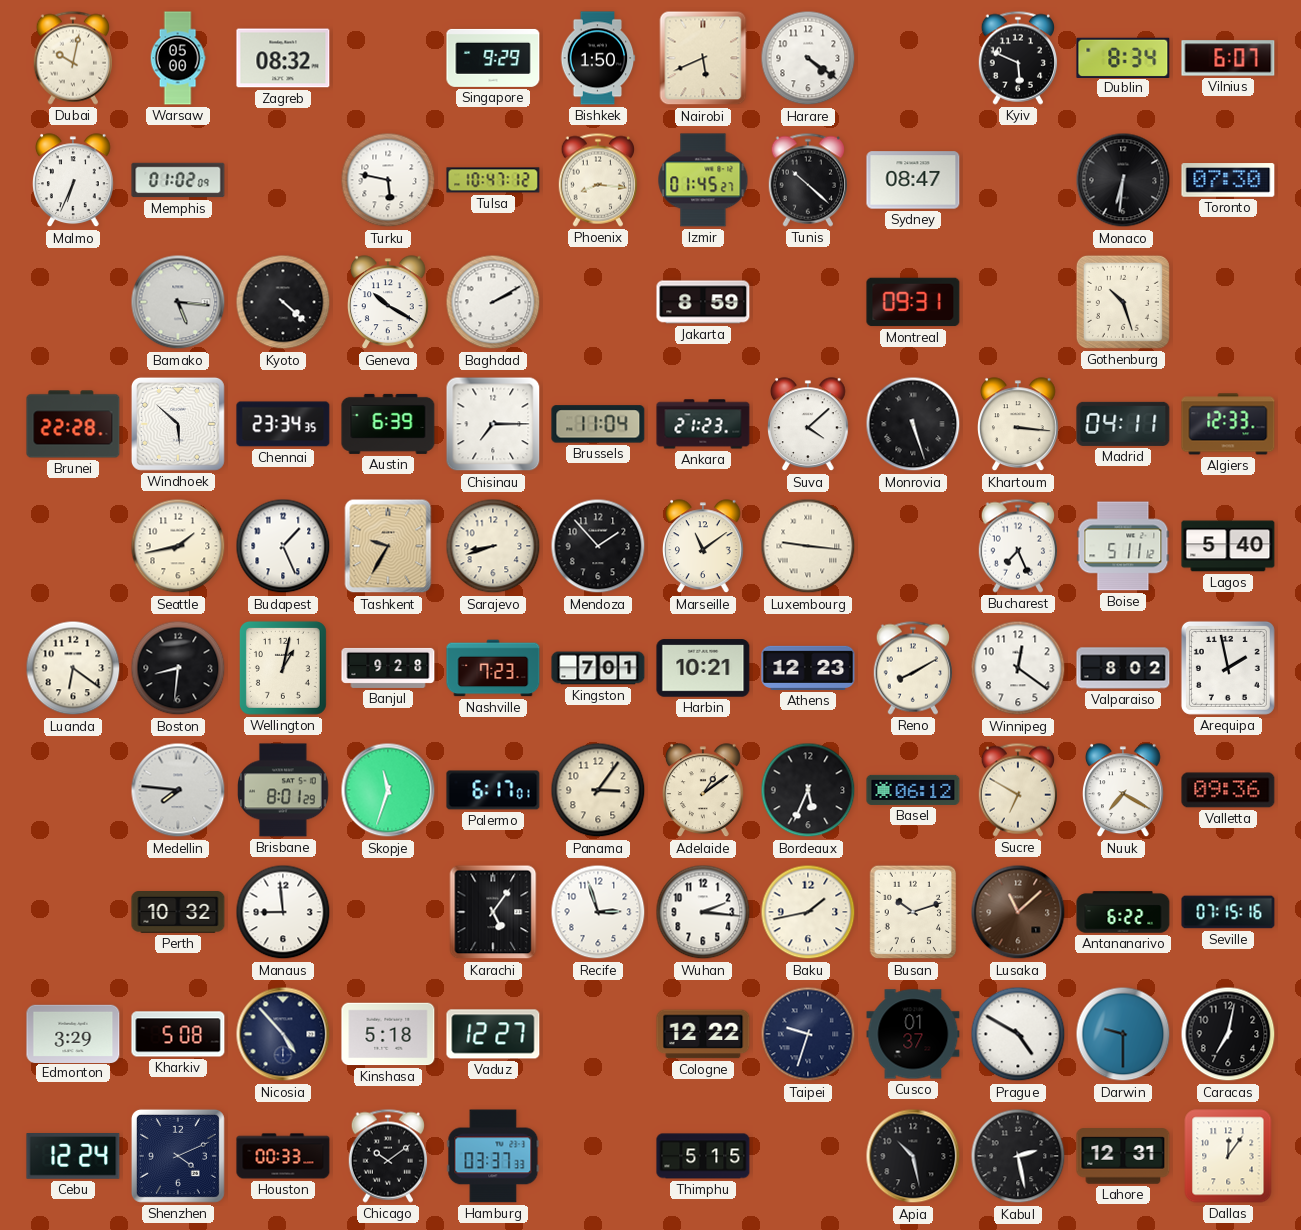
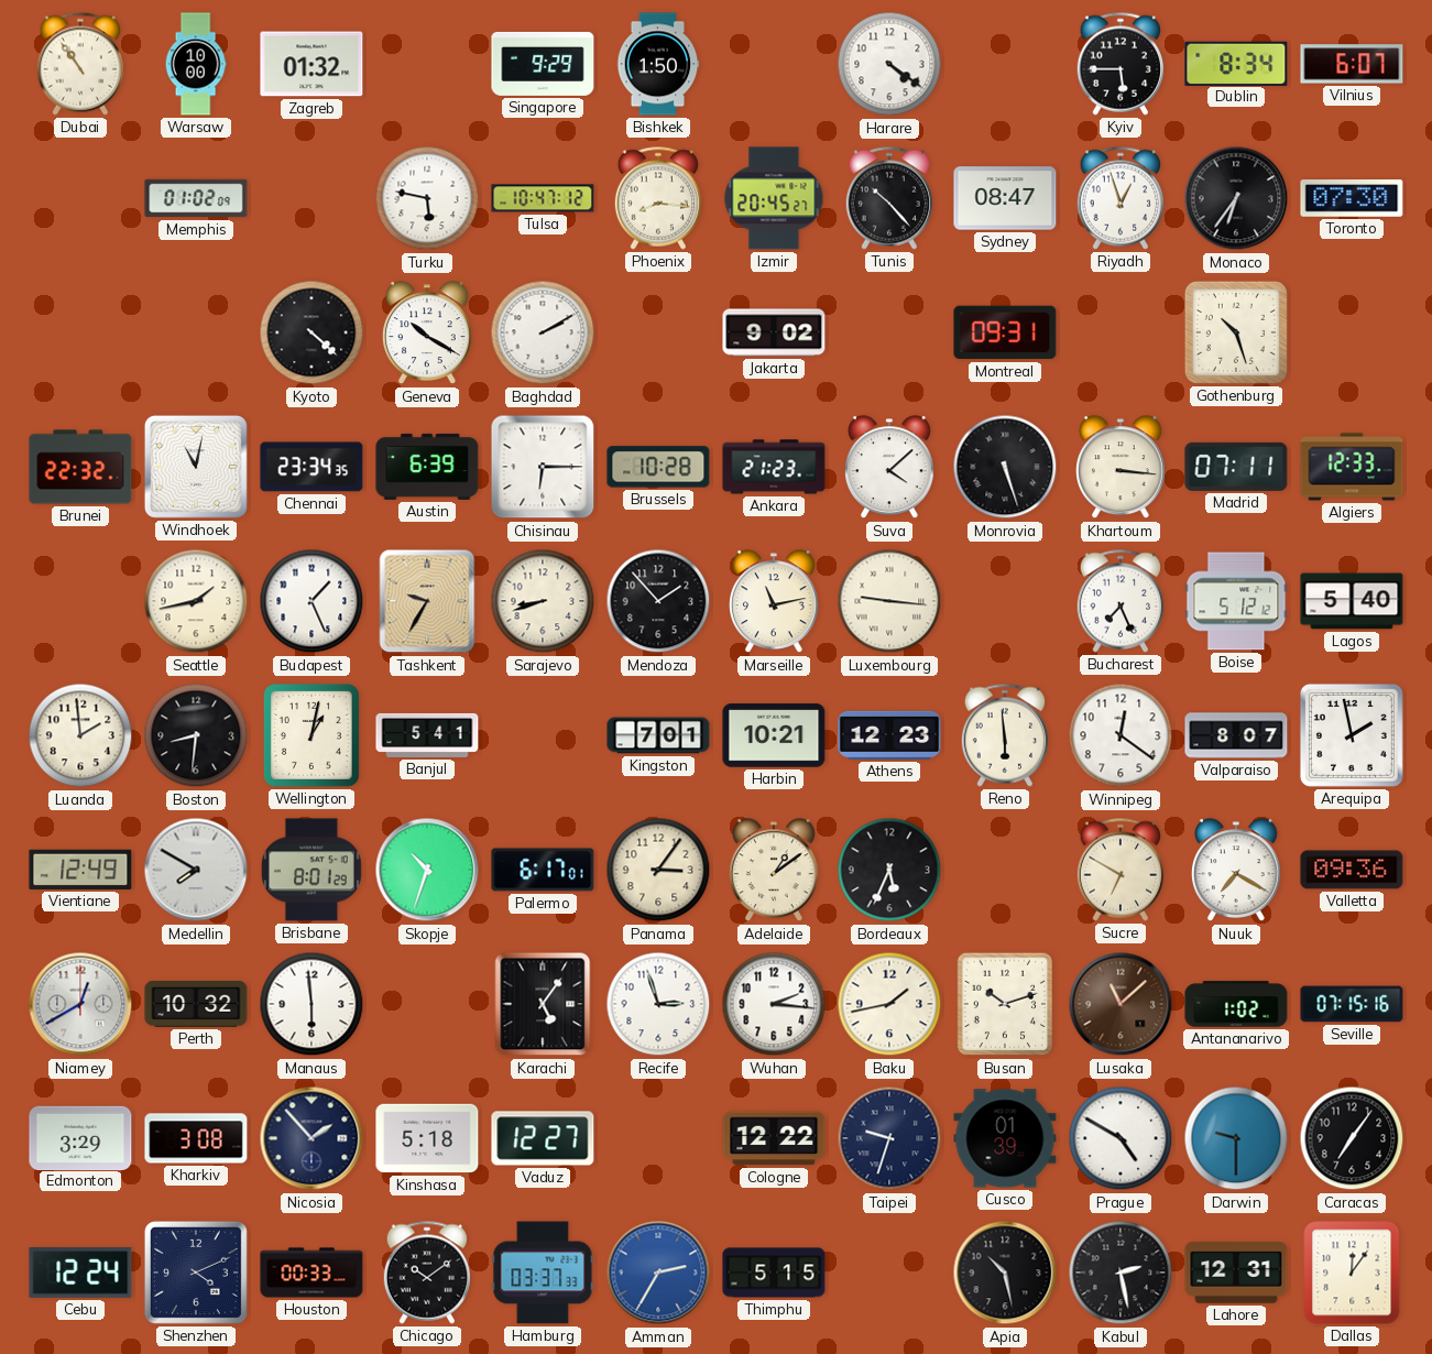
Dubai: 10:02 -> 10:54 (79, 64)
Warsaw: 05:00 -> 10:00 (196, 64)
Zagreb: 08:32 -> 01:32 (311, 64)
Nairobi: 5:41 -> none (703, 58)
Kyiv: 5:49 -> 5:45 (1119, 64)
Malmo: 6:34 -> none (74, 181)
Izmir: 01:45 -> 20:45 (774, 198)
Tunis: 10:22 -> 10:23 (888, 198)
Riyadh: none -> 12:57 (1119, 198)
Monaco: 6:31 -> 6:36 (1236, 198)
Bamako: 5:16 -> none (178, 302)
Jakarta: 8:59 -> 9:02 (774, 332)
Brunei: 22:28 -> 22:32 (80, 467)
Windhoek: 5:52 -> 11:02 (196, 467)
Chisinau: 7:15 -> 6:15 (543, 467)
Brussels: 11:04 -> 10:28 (658, 467)
Madrid: 04:11 -> 07:11 (1236, 467)
Marseille: 11:09 -> 11:13 (775, 602)
Boise: 5:11 -> 5:12 (1236, 601)
Luanda: 6:21 -> 1:59 (80, 735)
Banjul: 9:28 -> 5:41 (427, 735)
Nashville: 7:23 -> none (493, 668)
Reno: 8:10 -> 5:59 (1004, 735)
Valparaiso: 8:02 -> 8:07 (1236, 735)
Vientiane: none -> 12:49 (80, 870)
Medellin: 7:46 -> 7:50 (196, 870)
Skopje: 11:33 -> 10:33 (427, 870)
Basel: 06:12 -> none (913, 790)
Niamey: none -> 12:40 (80, 1004)
Manaus: 8:59 -> 5:59 (311, 1004)
Antananarivo: 6:22 -> 1:02 (1236, 1004)
Kharkiv: 5:08 -> 3:08 (196, 1138)
Nicosia: 4:53 -> 1:53 (311, 1138)
Cusco: 01:37 -> 01:39 (1005, 1138)
Caracas: 7:02 -> 7:06 (1352, 1138)
Amman: none -> 2:35 (658, 1273)
